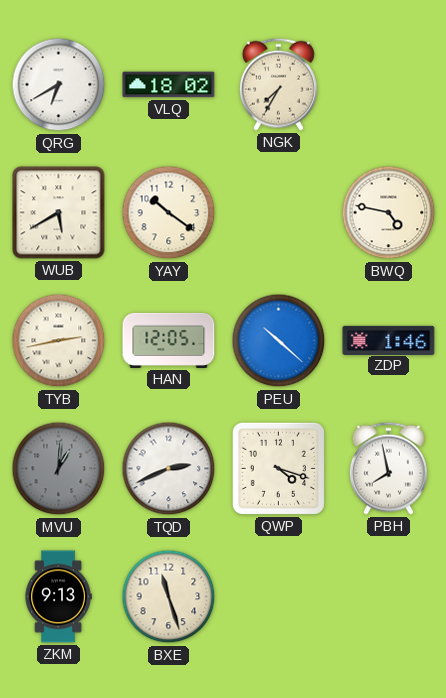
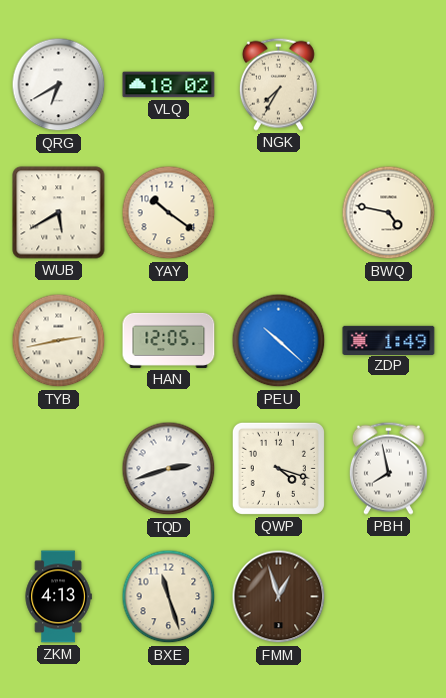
ZDP: 1:46 -> 1:49 (389, 340)
MVU: 1:01 -> none (59, 469)
TQD: 2:41 -> 2:42 (169, 469)
ZKM: 9:13 -> 4:13 (58, 597)
FMM: none -> 12:57 (279, 597)
